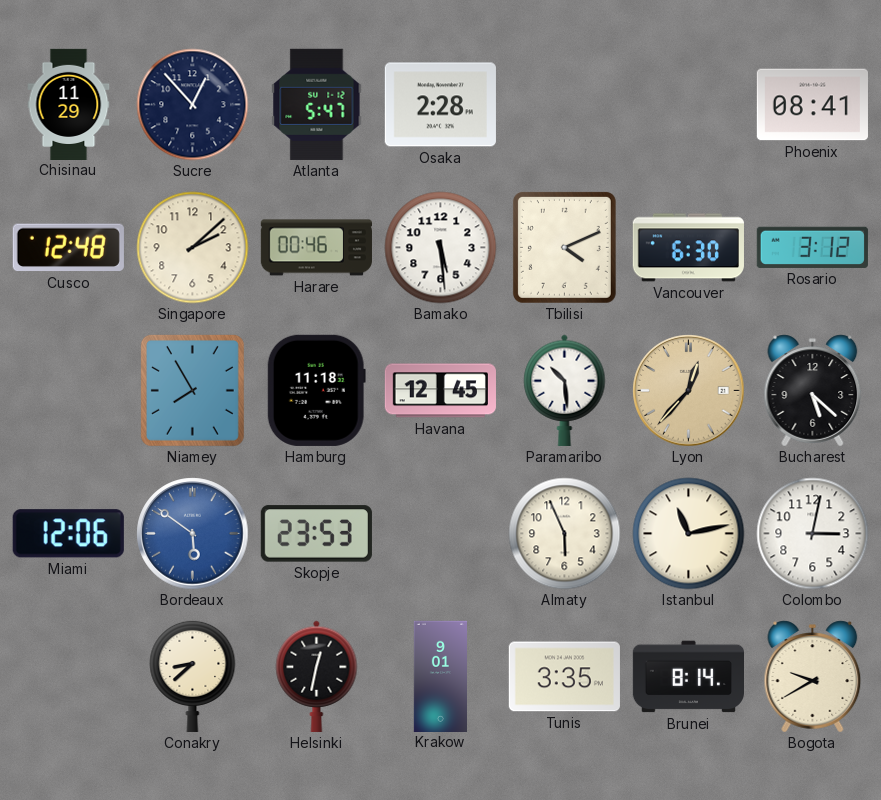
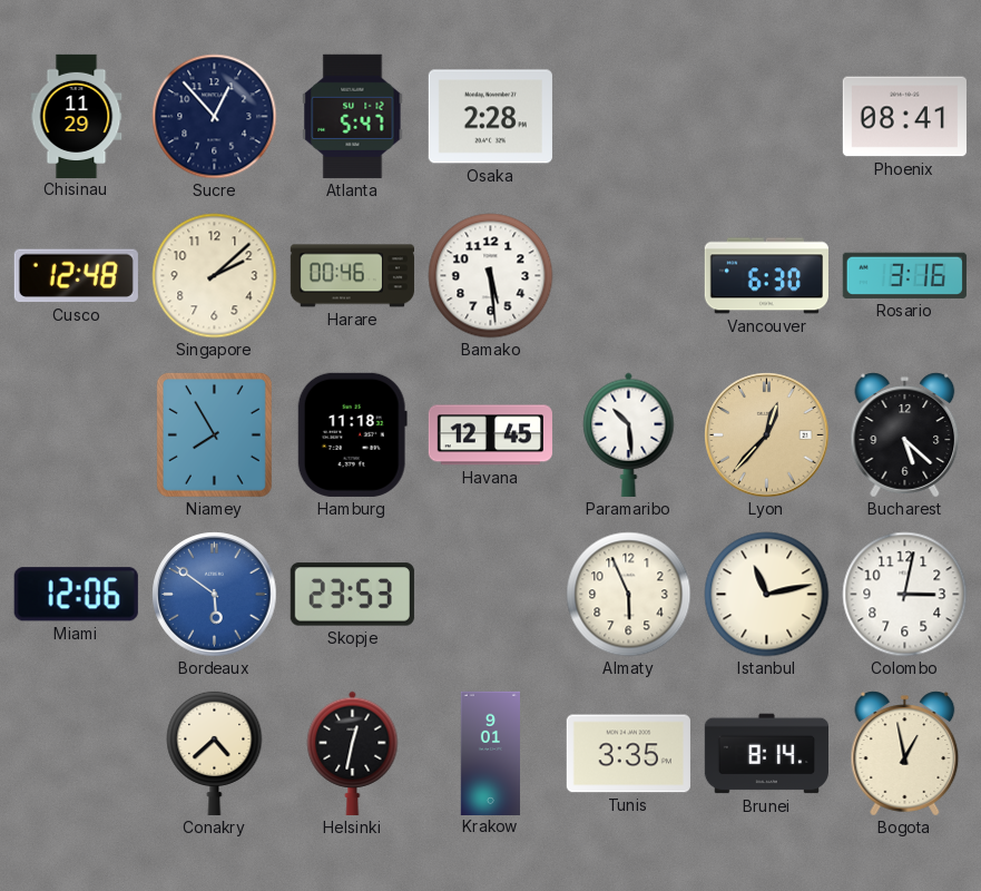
Tbilisi: 4:11 -> none (564, 247)
Rosario: 3:12 -> 3:16 (904, 275)
Conakry: 8:38 -> 4:38 (215, 753)
Bogota: 9:40 -> 12:58 (905, 754)
